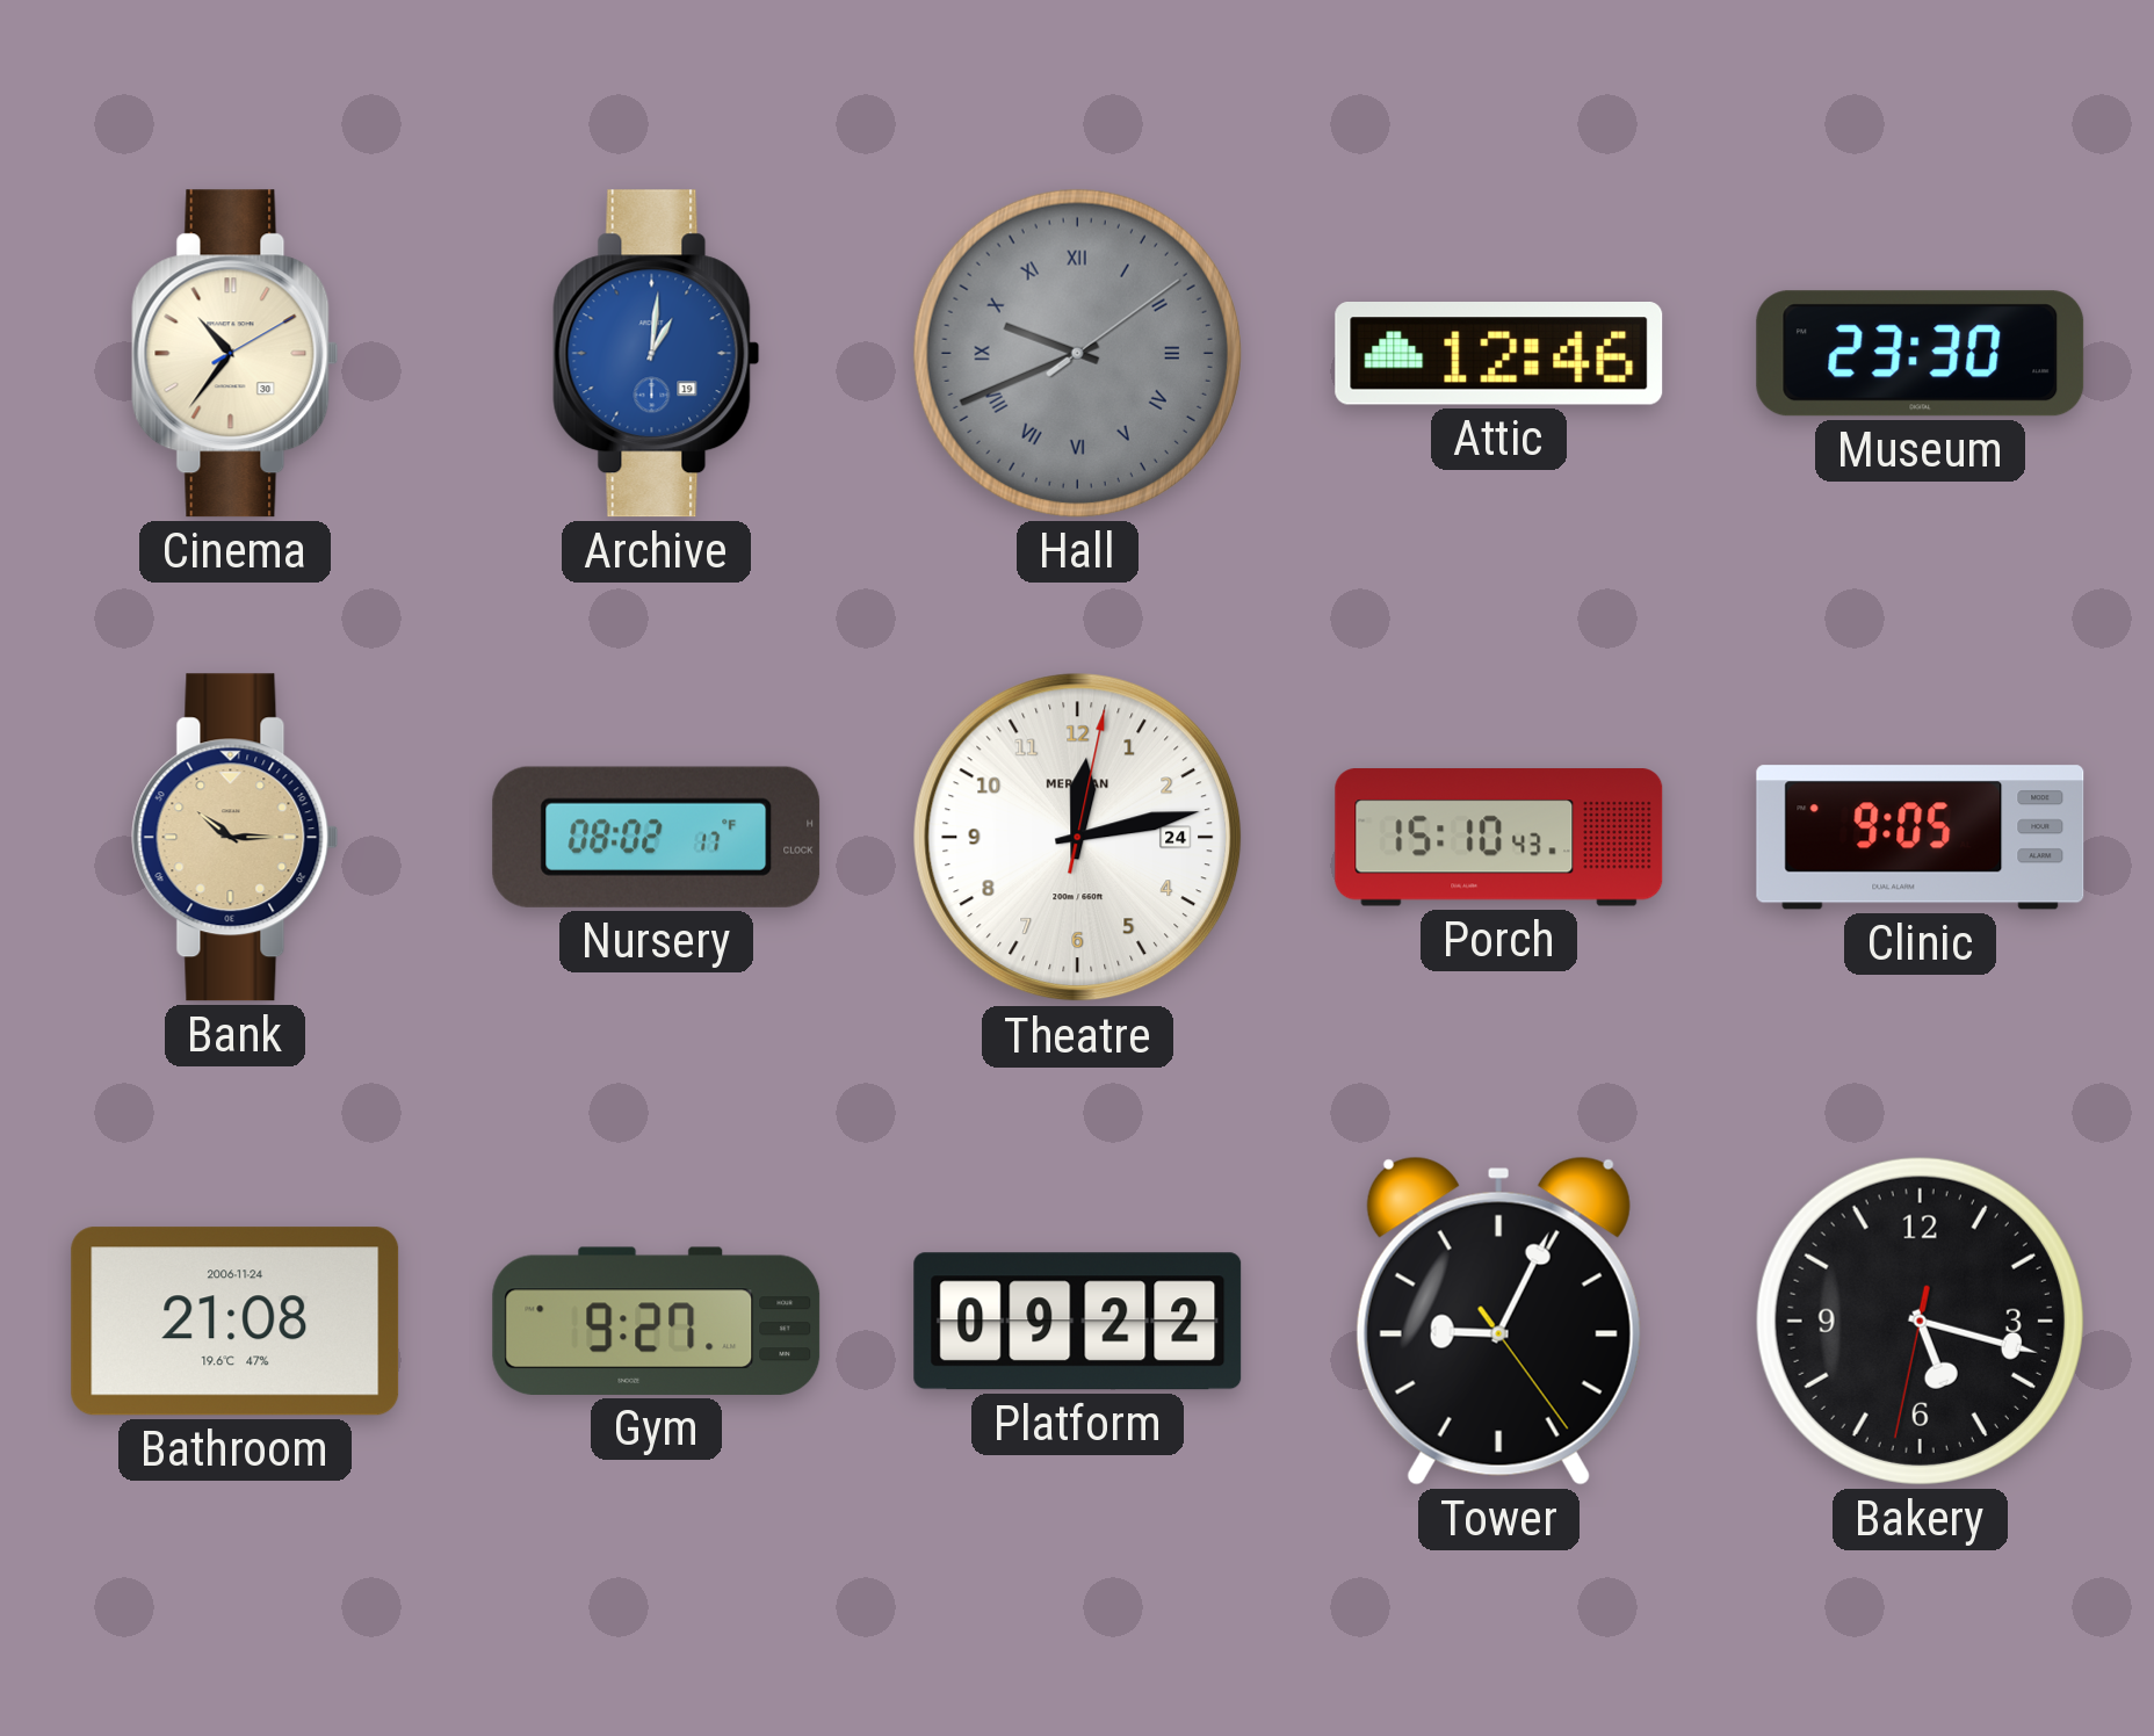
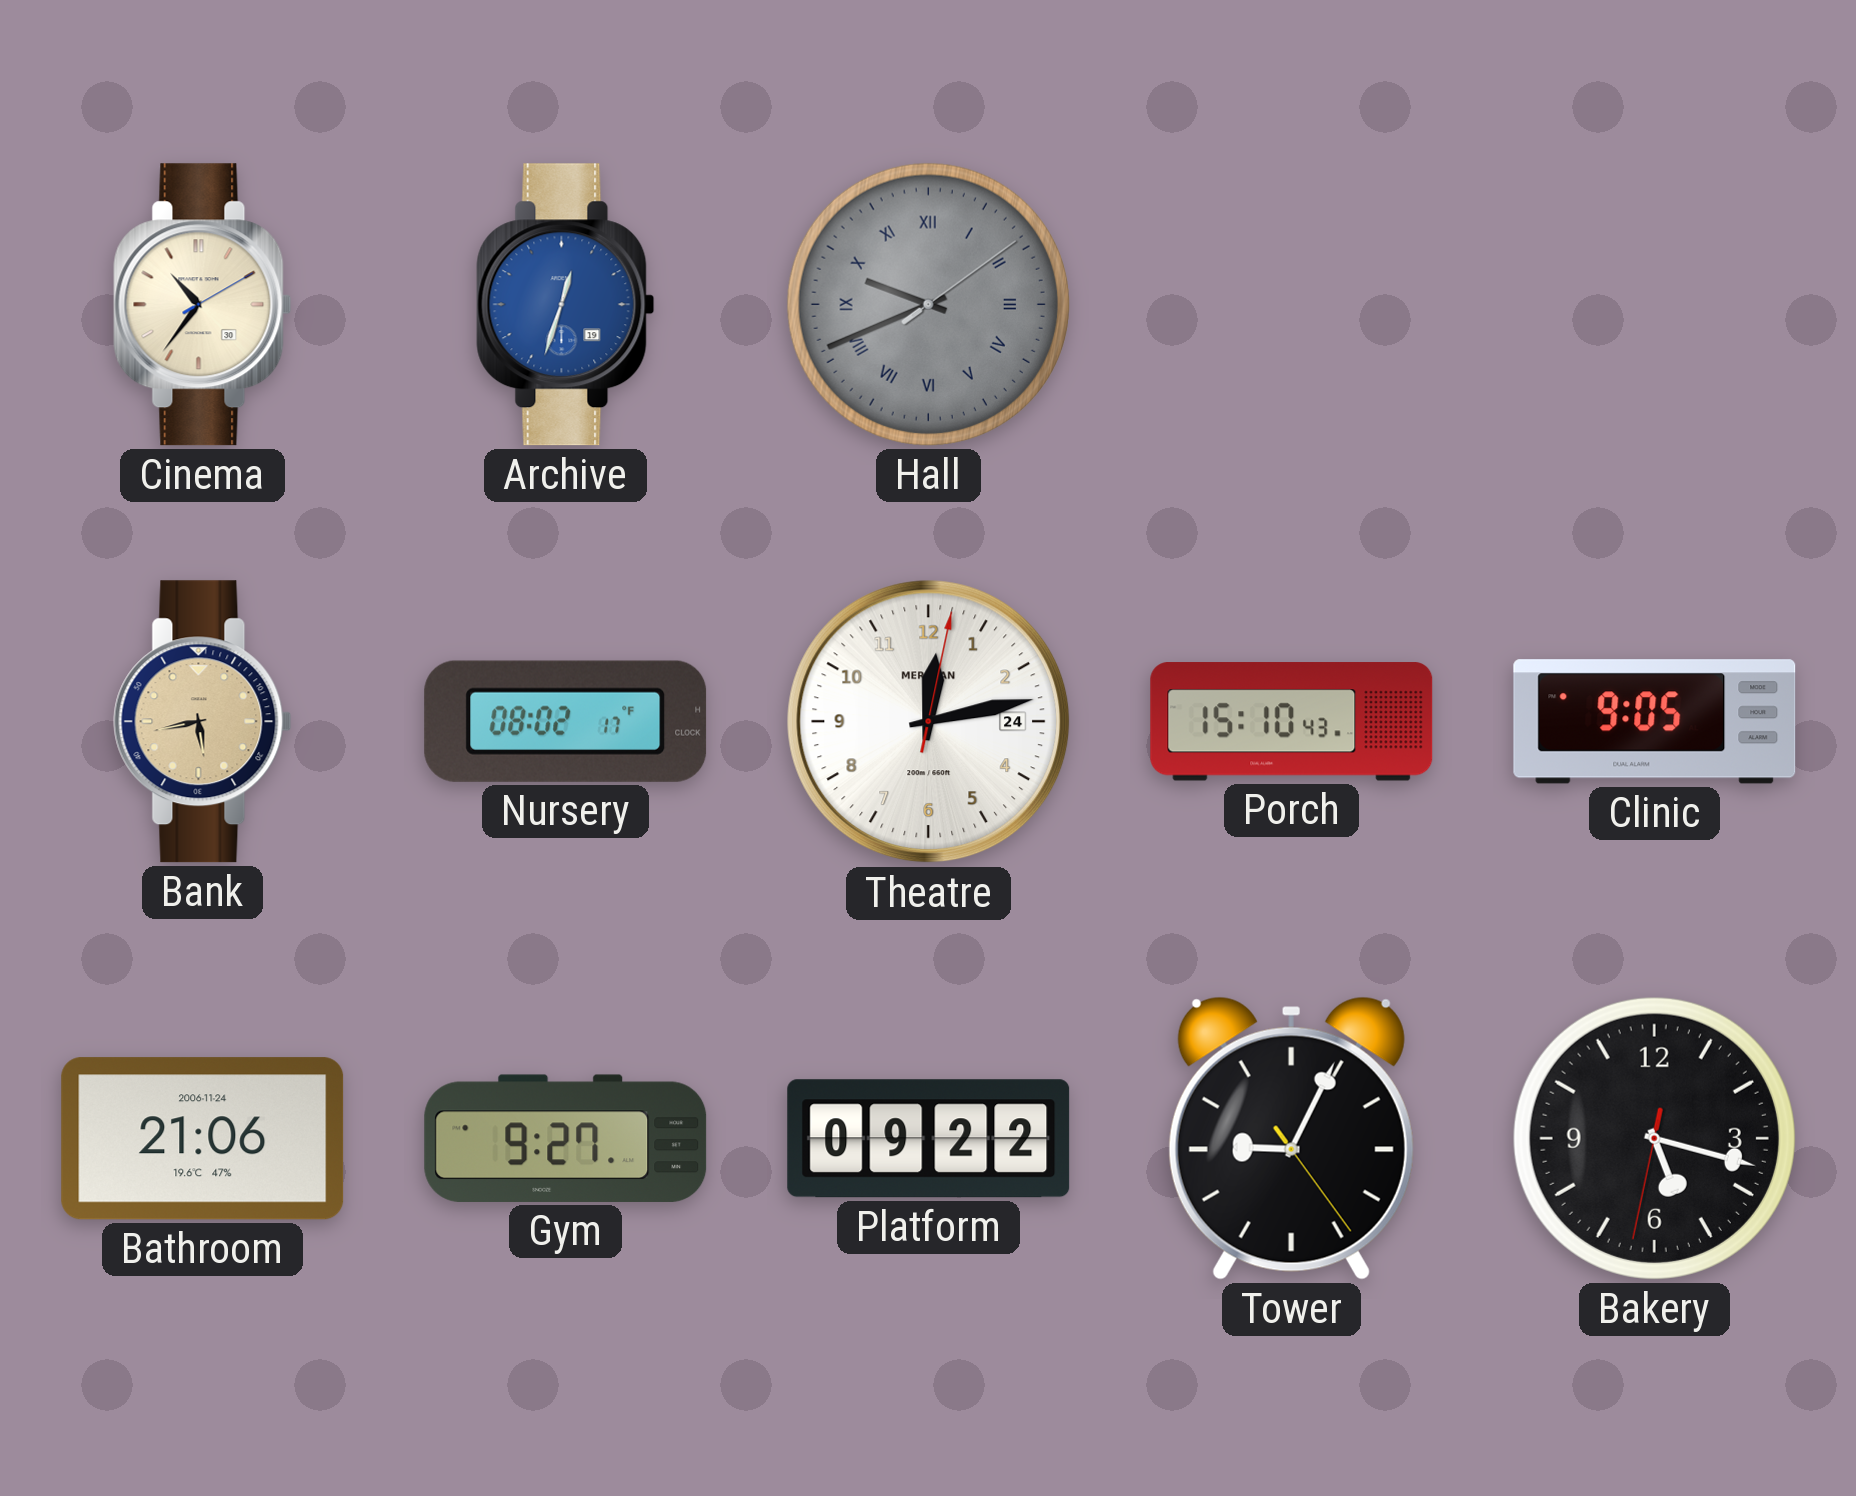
Archive: 1:01 -> 12:33 (566, 305)
Attic: 12:46 -> none (1499, 353)
Museum: 23:30 -> none (1921, 354)
Bank: 10:15 -> 5:43 (203, 722)
Bathroom: 21:08 -> 21:06 (203, 1139)
